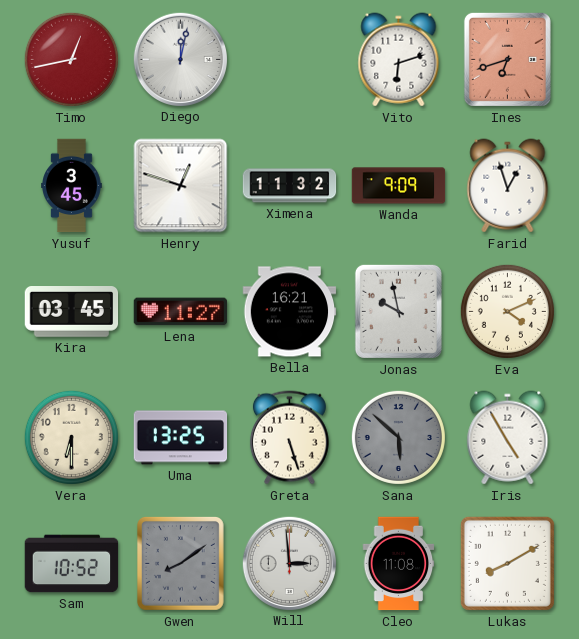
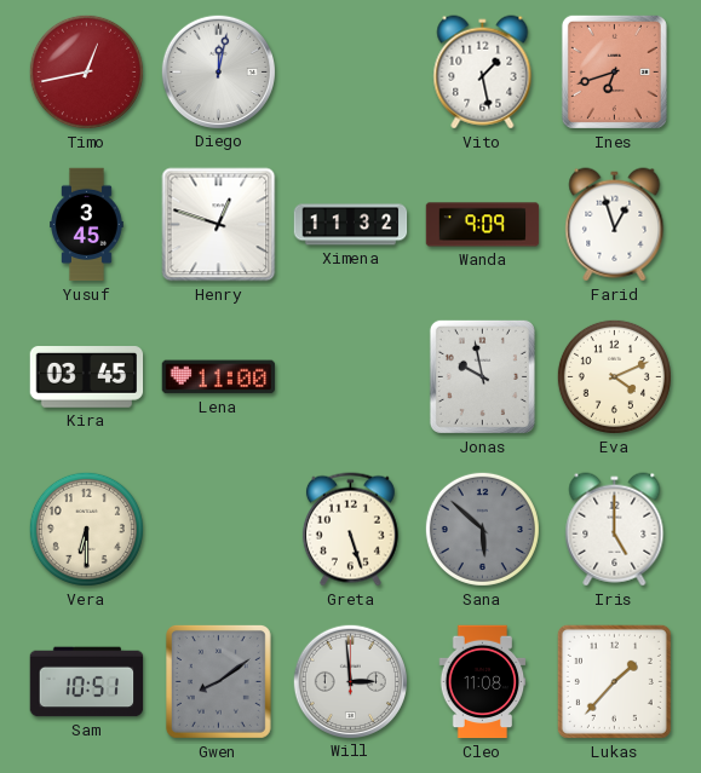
Vito: 6:12 -> 1:28 (483, 73)
Lena: 11:27 -> 11:00 (219, 377)
Bella: 16:21 -> none (290, 312)
Uma: 13:25 -> none (181, 438)
Iris: 4:55 -> 5:00 (615, 530)
Sam: 10:52 -> 10:51 (87, 682)
Lukas: 8:10 -> 1:37 (614, 681)
